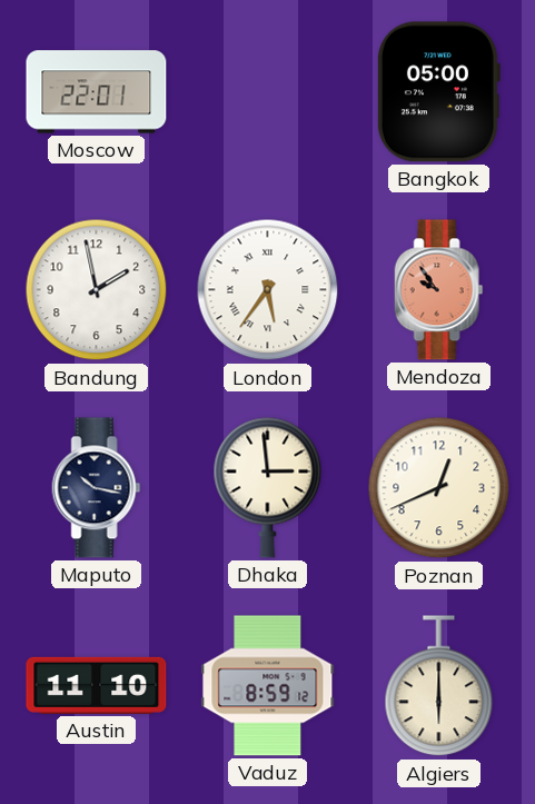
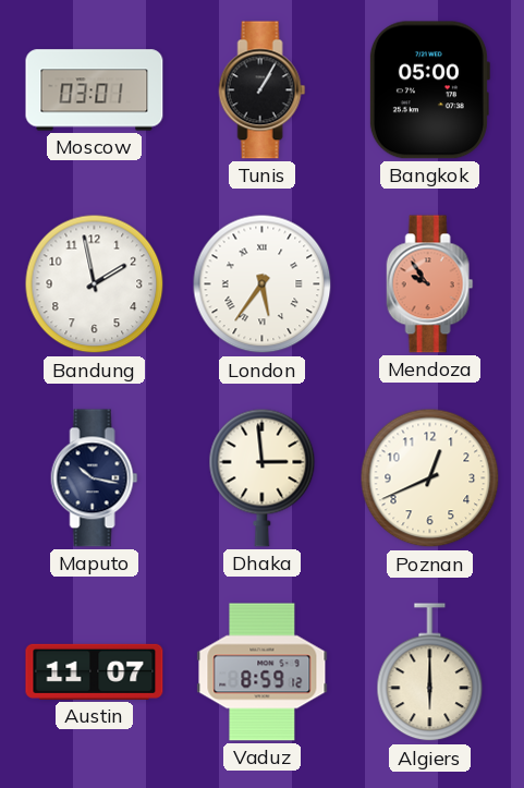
Moscow: 22:01 -> 03:01 (95, 90)
Tunis: none -> 1:05 (263, 90)
Austin: 11:10 -> 11:07 (95, 671)
